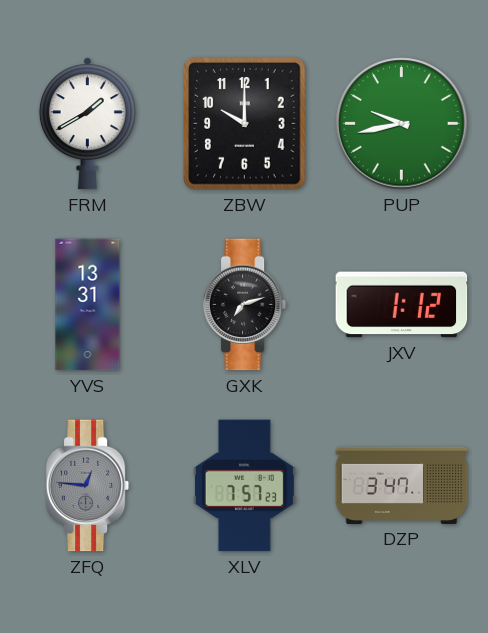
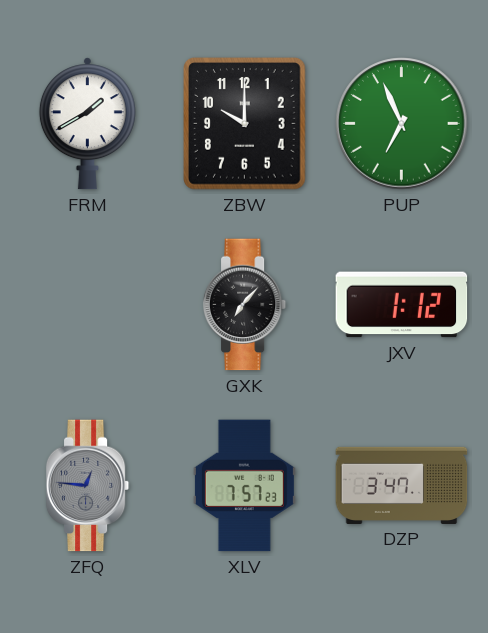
PUP: 9:43 -> 6:56 (402, 124)
YVS: 13:31 -> none (88, 305)
GXK: 7:12 -> 7:07 (245, 305)
